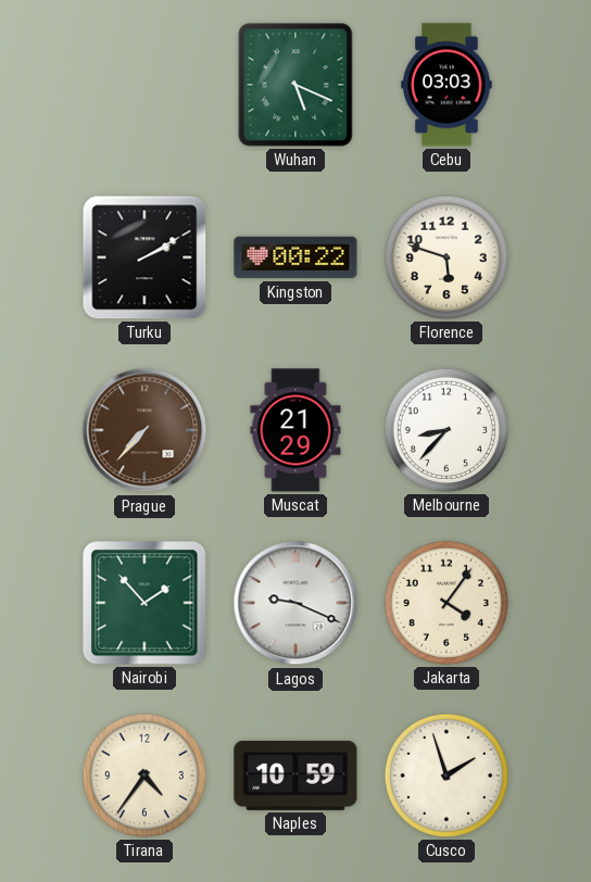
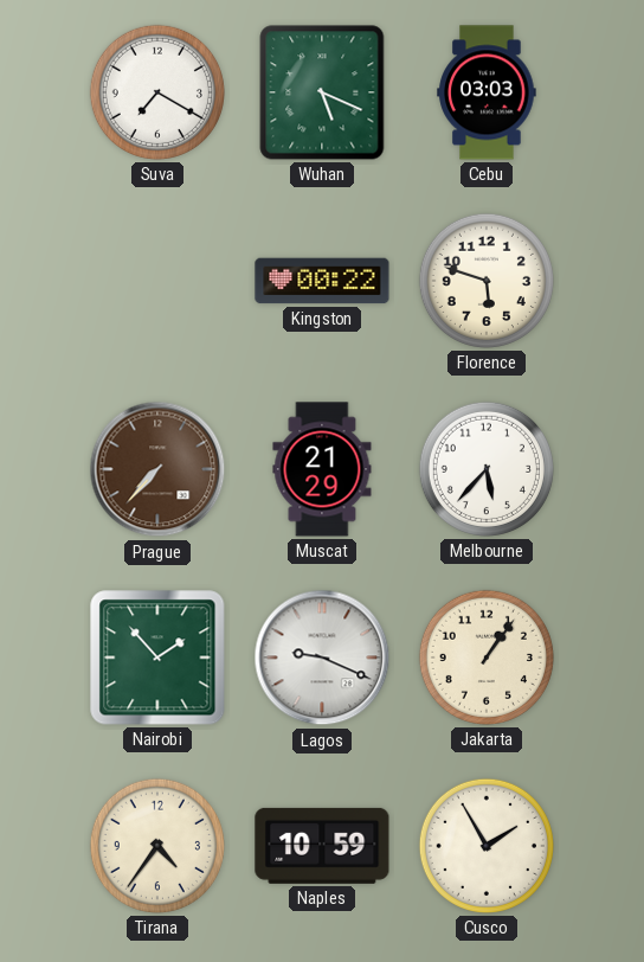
Suva: none -> 7:20 (157, 92)
Turku: 2:10 -> none (144, 257)
Melbourne: 8:37 -> 5:37 (487, 469)
Jakarta: 4:06 -> 1:06 (487, 658)
Cusco: 1:57 -> 1:55 (487, 846)
